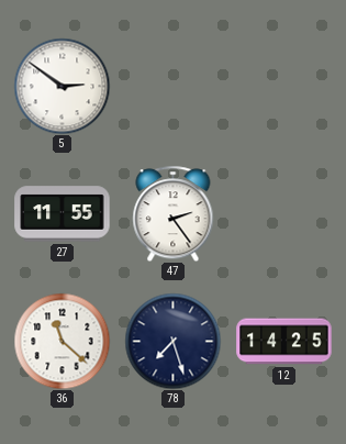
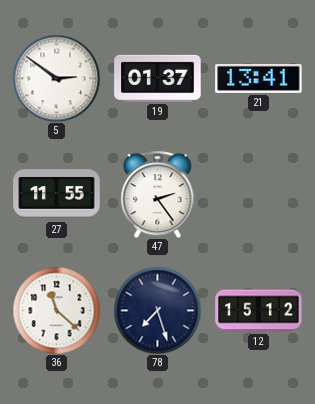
19: none -> 01:37 (158, 78)
21: none -> 13:41 (259, 78)
12: 14:25 -> 15:12 (259, 311)
